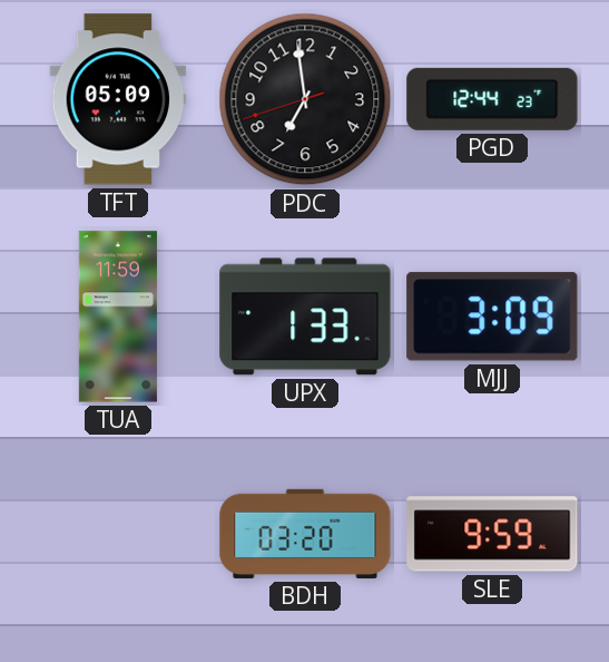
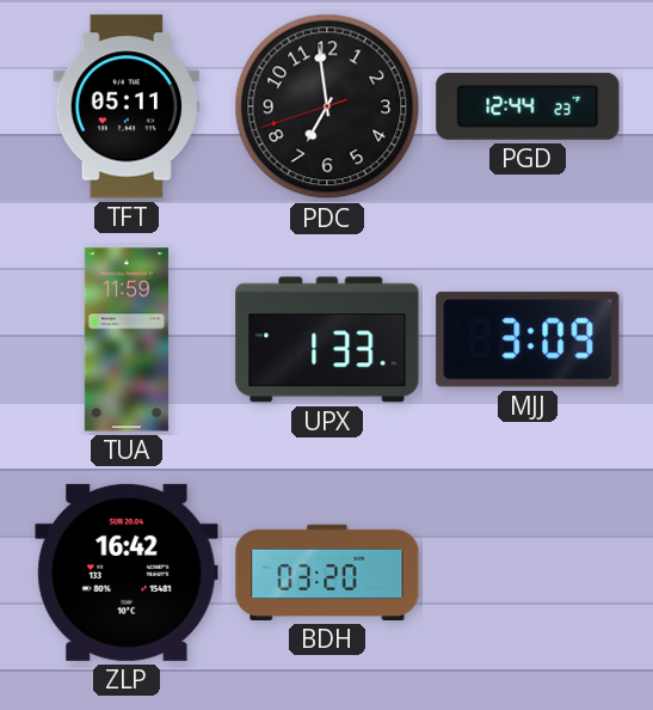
TFT: 05:09 -> 05:11 (127, 106)
ZLP: none -> 16:42 (127, 573)
SLE: 9:59 -> none (492, 534)
